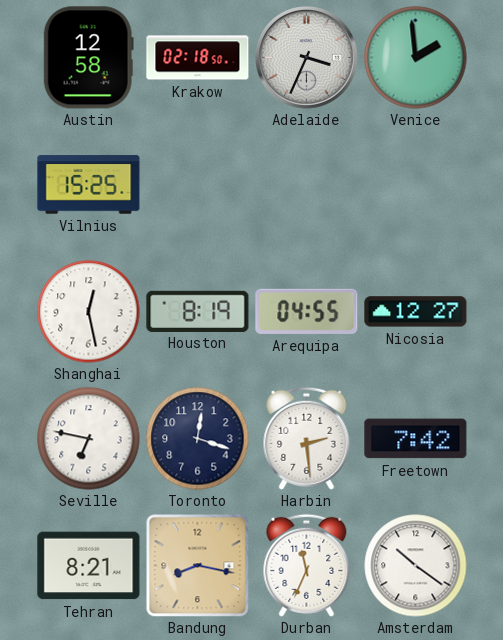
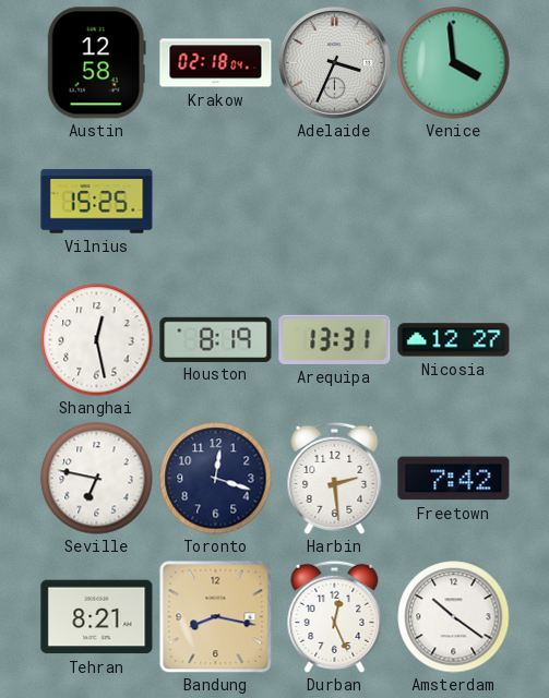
Krakow: 02:18:50 -> 02:18:04 (216, 63)
Venice: 1:59 -> 3:59 (454, 63)
Arequipa: 04:55 -> 13:31 (335, 339)
Durban: 11:34 -> 12:26 (335, 616)
